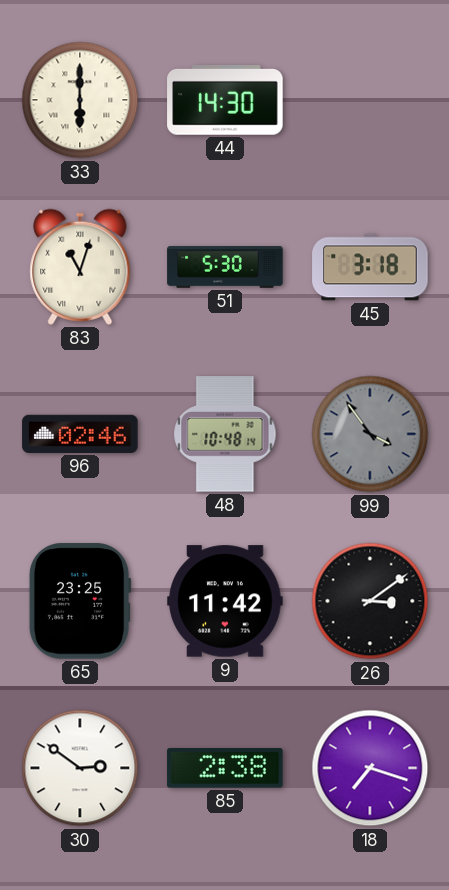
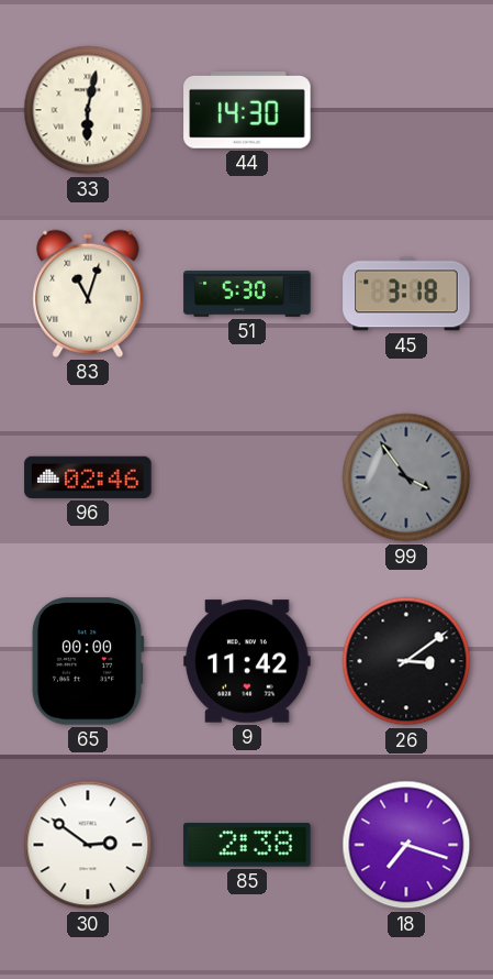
33: 6:00 -> 6:02 (88, 110)
48: 10:48 -> none (225, 434)
65: 23:25 -> 00:00 (88, 661)
